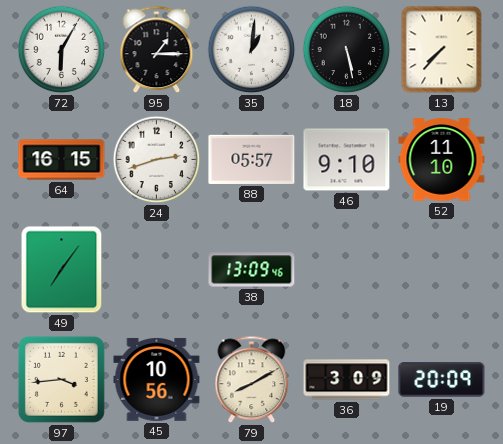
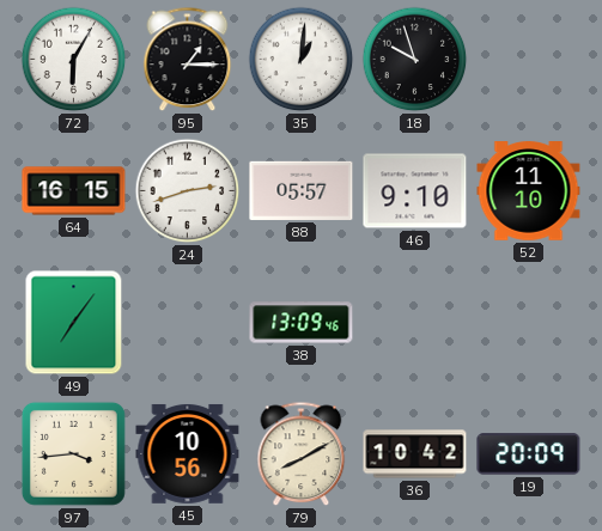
18: 5:28 -> 9:57 (415, 60)
13: 7:37 -> none (442, 50)
36: 3:09 -> 10:42 (415, 454)
